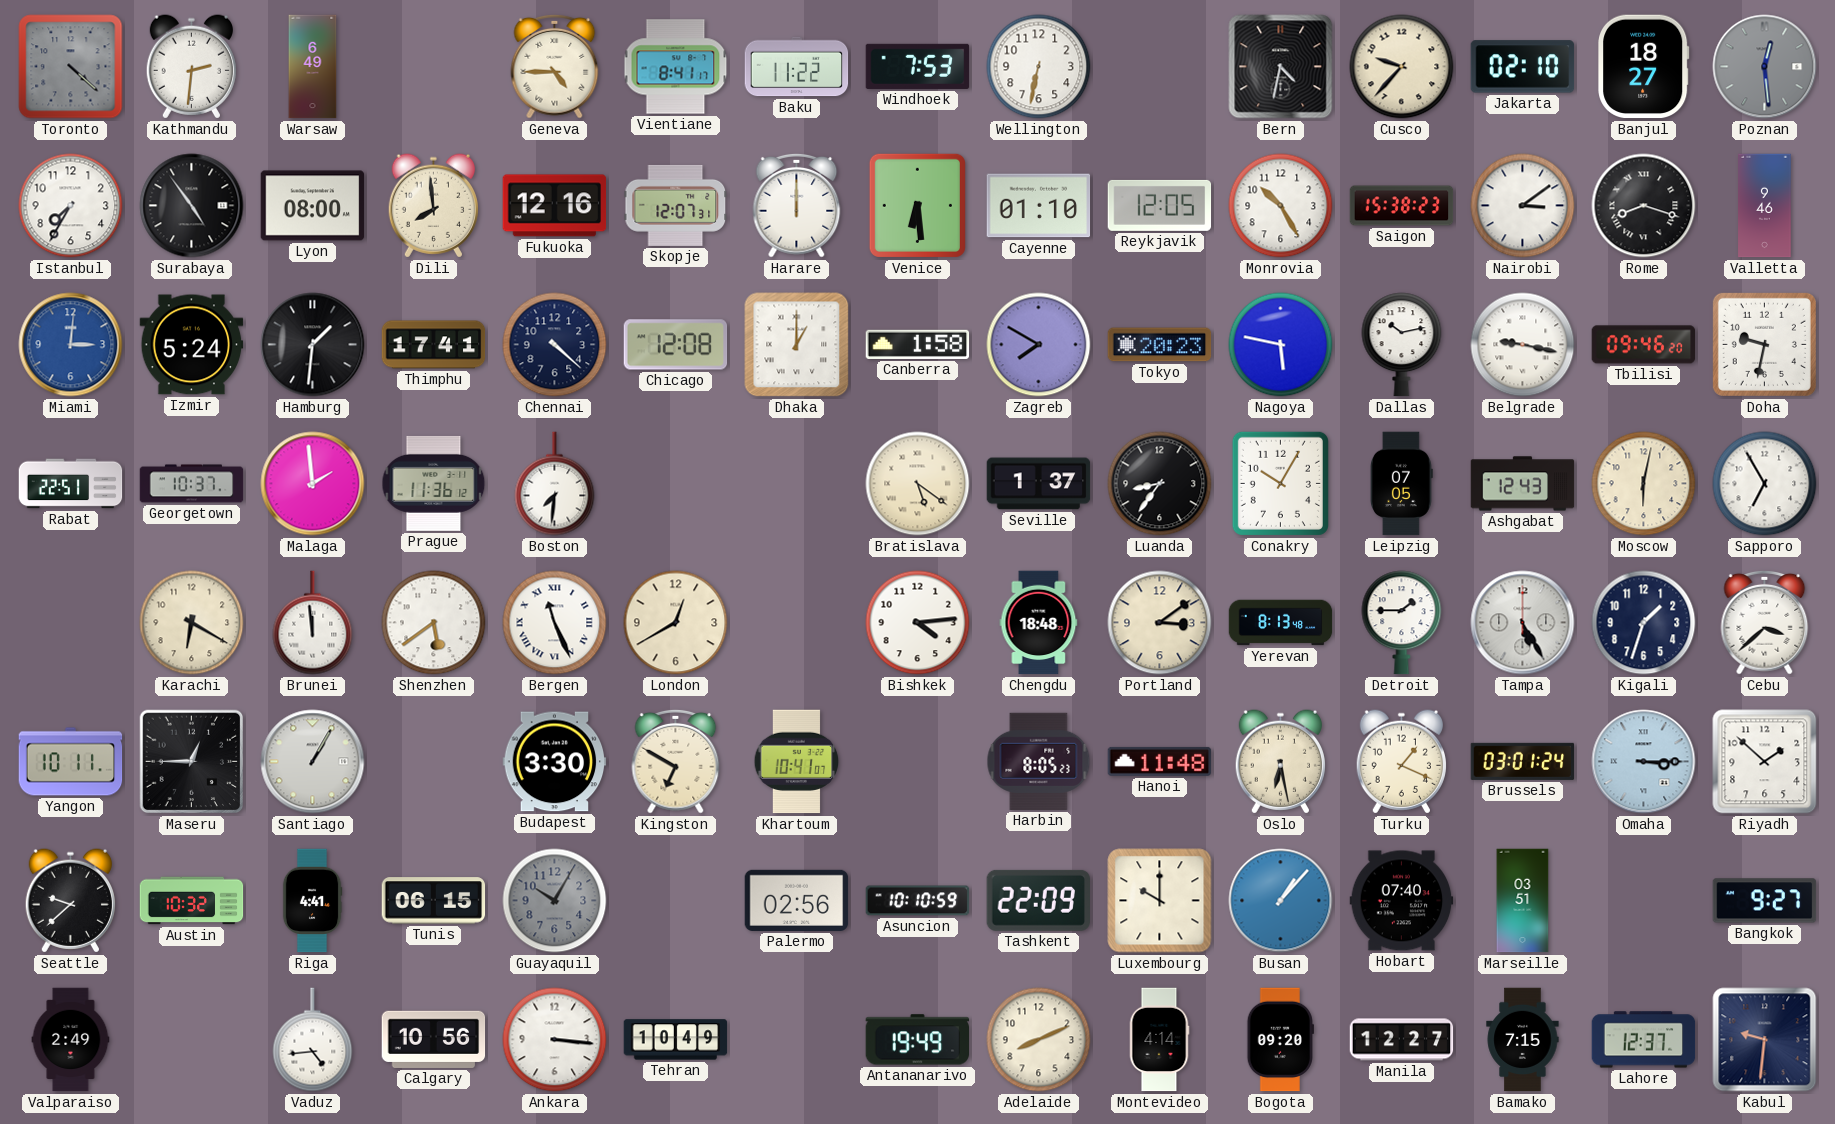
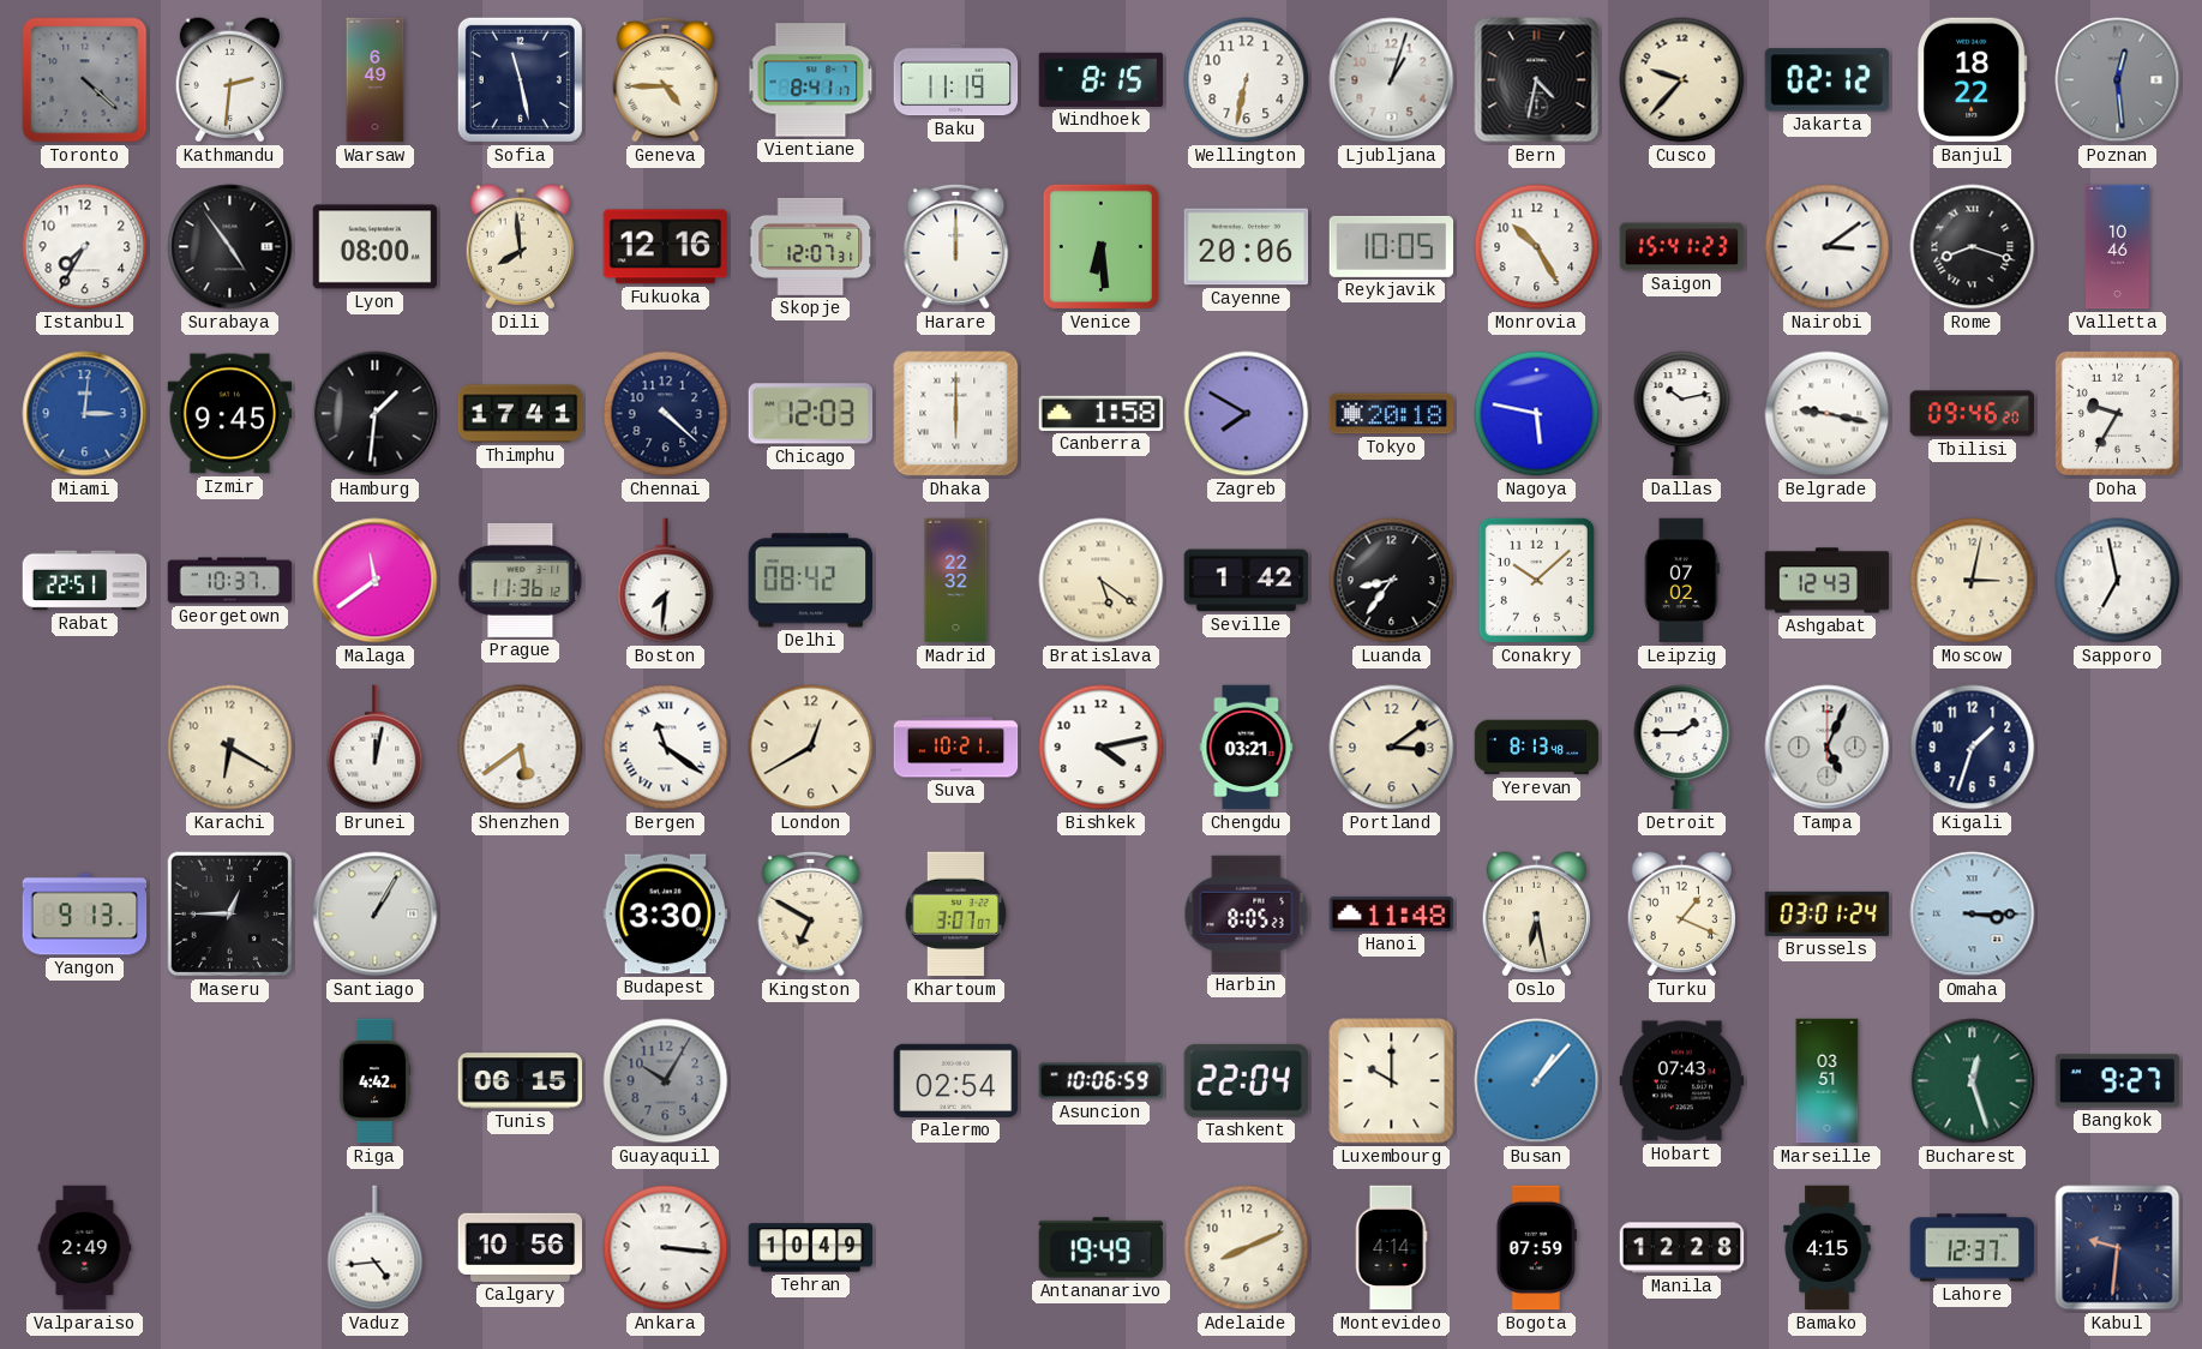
Sofia: none -> 11:28 (520, 79)
Baku: 11:22 -> 11:19 (956, 80)
Windhoek: 7:53 -> 8:15 (1102, 79)
Ljubljana: none -> 1:03 (1392, 80)
Jakarta: 02:10 -> 02:12 (1828, 80)
Banjul: 18:27 -> 18:22 (1973, 80)
Cayenne: 01:10 -> 20:06 (1247, 247)
Reykjavik: 12:05 -> 10:05 (1392, 246)
Saigon: 15:38 -> 15:41 (1682, 247)
Valletta: 9:46 -> 10:46 (2118, 247)
Izmir: 5:24 -> 9:45 (230, 414)
Chicago: 12:08 -> 12:03 (811, 414)
Dhaka: 1:00 -> 6:00 (956, 414)
Tokyo: 20:23 -> 20:18 (1392, 414)
Doha: 9:32 -> 9:35 (2117, 413)
Malaga: 1:59 -> 11:39 (376, 581)
Delhi: none -> 08:42 (811, 581)
Madrid: none -> 22:32 (956, 581)
Seville: 1:37 -> 1:42 (1247, 581)
Conakry: 10:05 -> 10:08 (1536, 580)
Leipzig: 07:05 -> 07:02 (1682, 581)
Moscow: 6:02 -> 3:02 (1973, 581)
Sapporo: 6:55 -> 6:58 (2118, 581)
Brunei: 11:59 -> 12:02 (376, 748)
Bergen: 11:26 -> 11:21 (666, 748)
Suva: none -> 10:21 (956, 748)
Bishkek: 4:14 -> 4:13 (1102, 748)
Chengdu: 18:48 -> 03:21 (1247, 748)
Tampa: 5:25 -> 5:04 (1828, 748)
Cebu: 3:38 -> none (1765, 622)
Yangon: 10:11 -> 9:13 (85, 915)
Khartoum: 10:41 -> 3:07 (956, 915)
Riyadh: 1:52 -> none (1765, 762)
Seattle: 9:38 -> none (70, 901)
Austin: 10:32 -> none (192, 901)
Riga: 4:41 -> 4:42 (374, 1081)
Palermo: 02:56 -> 02:54 (956, 1080)
Asuncion: 10:10 -> 10:06 (1102, 1081)
Tashkent: 22:09 -> 22:04 (1246, 1080)
Hobart: 07:40 -> 07:43 (1682, 1081)
Bucharest: none -> 12:27 (1973, 1081)
Bogota: 09:20 -> 07:59 (1536, 1248)
Manila: 12:27 -> 12:28 (1682, 1248)
Bamako: 7:15 -> 4:15 (1828, 1248)
